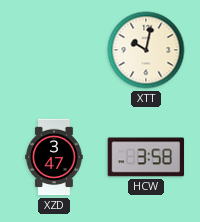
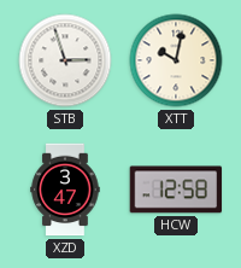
STB: none -> 2:57 (65, 60)
HCW: 3:58 -> 12:58 (176, 190)
